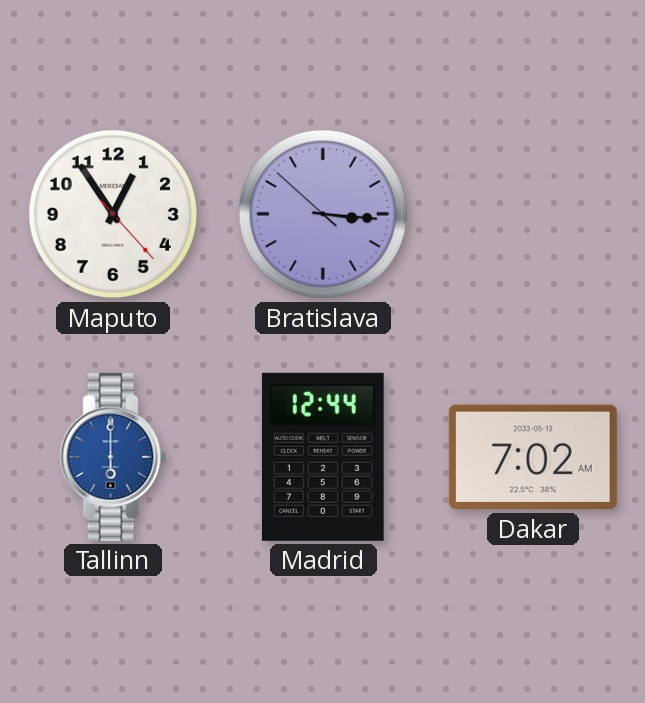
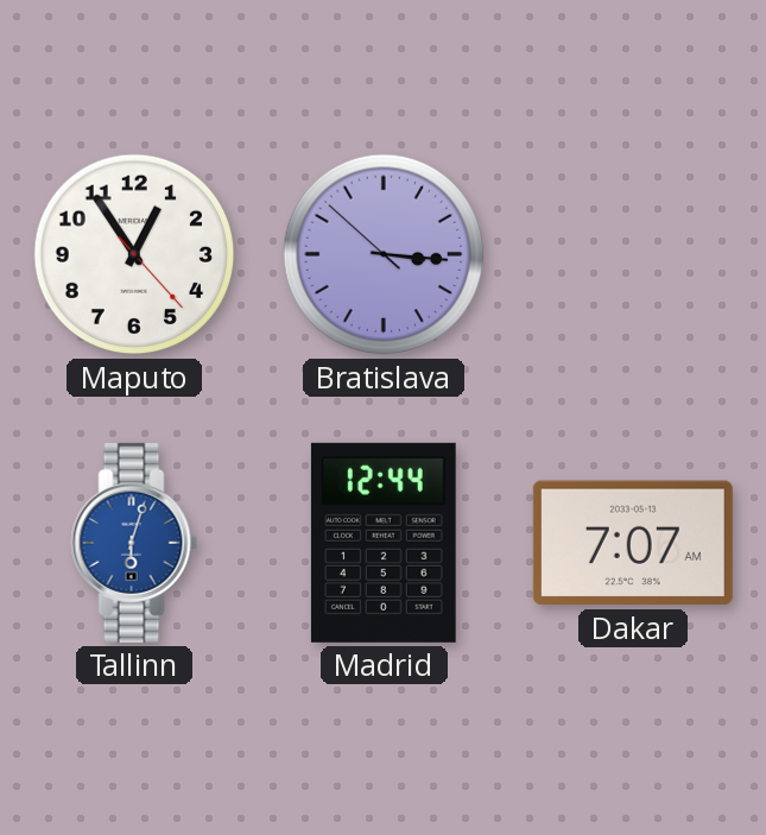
Tallinn: 6:00 -> 6:03 (134, 543)
Dakar: 7:02 -> 7:07 (633, 543)
